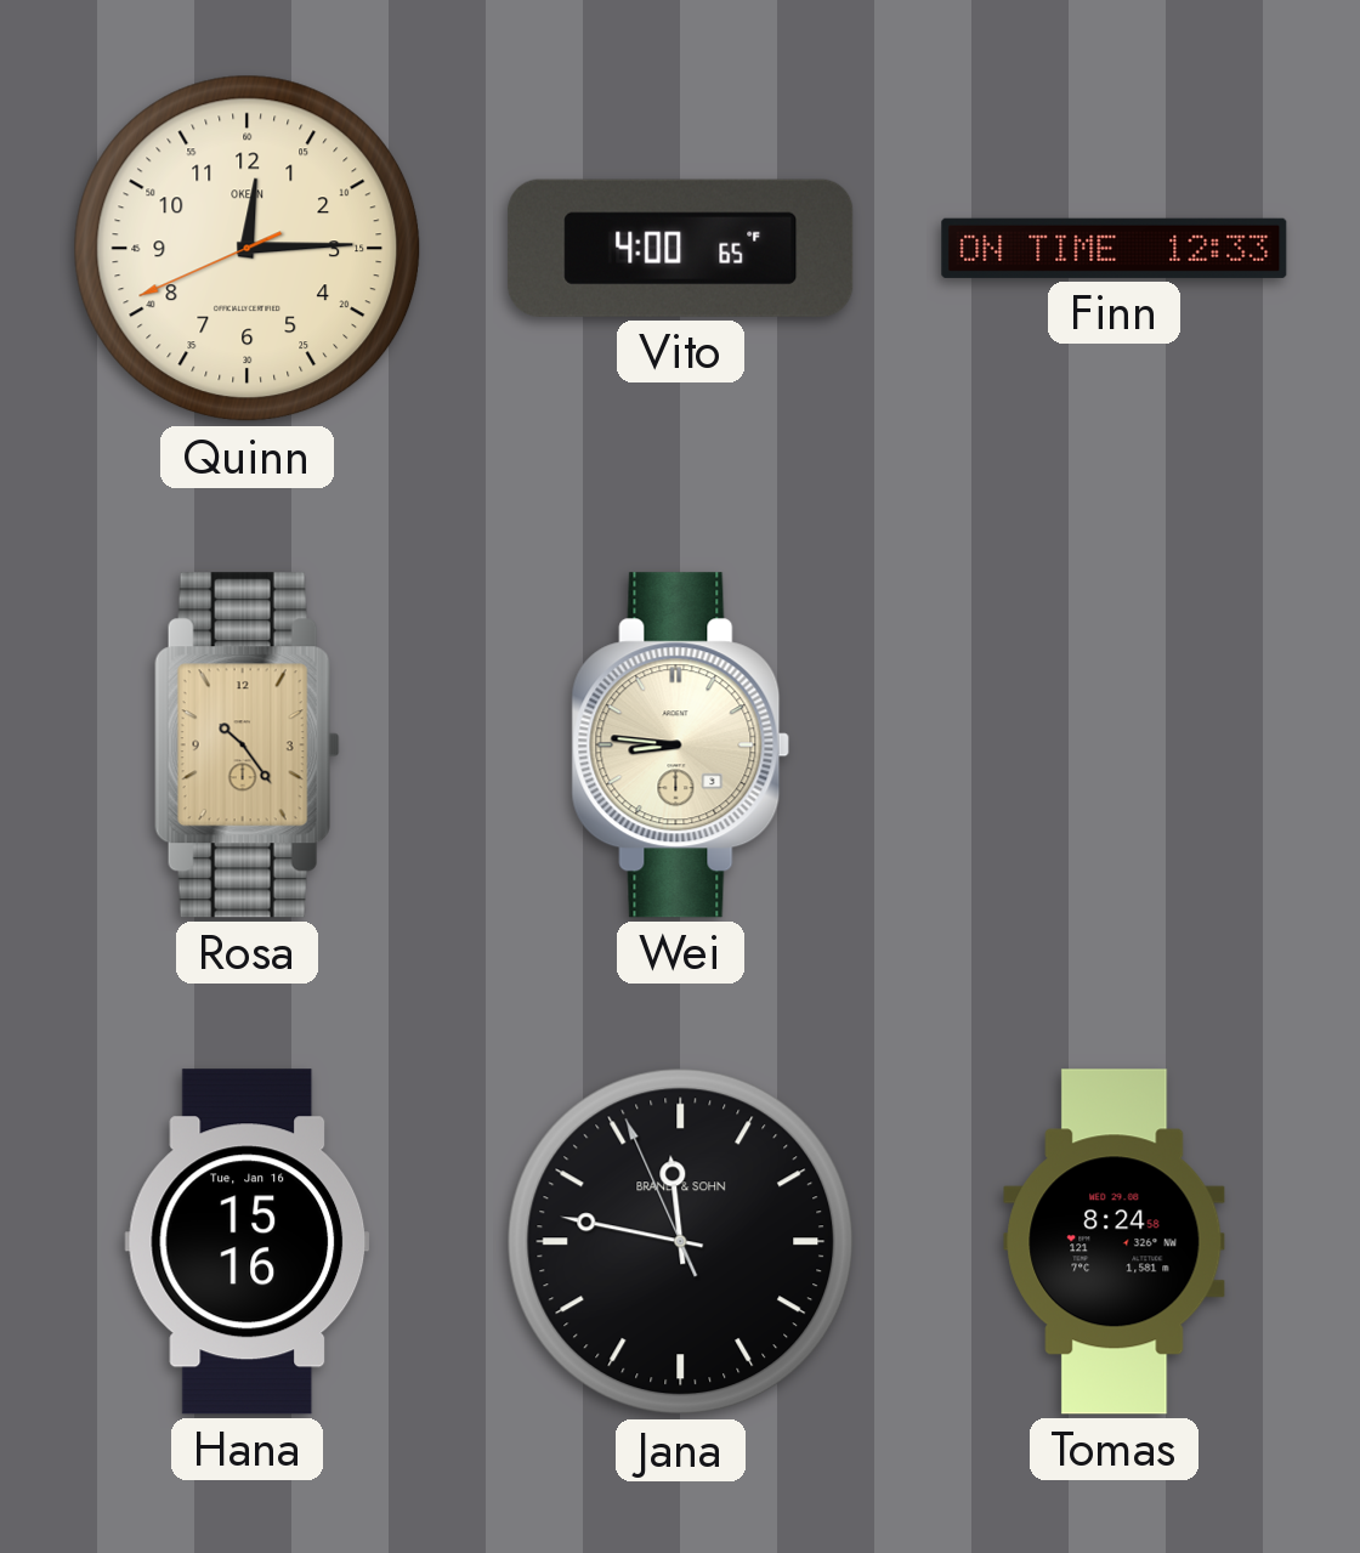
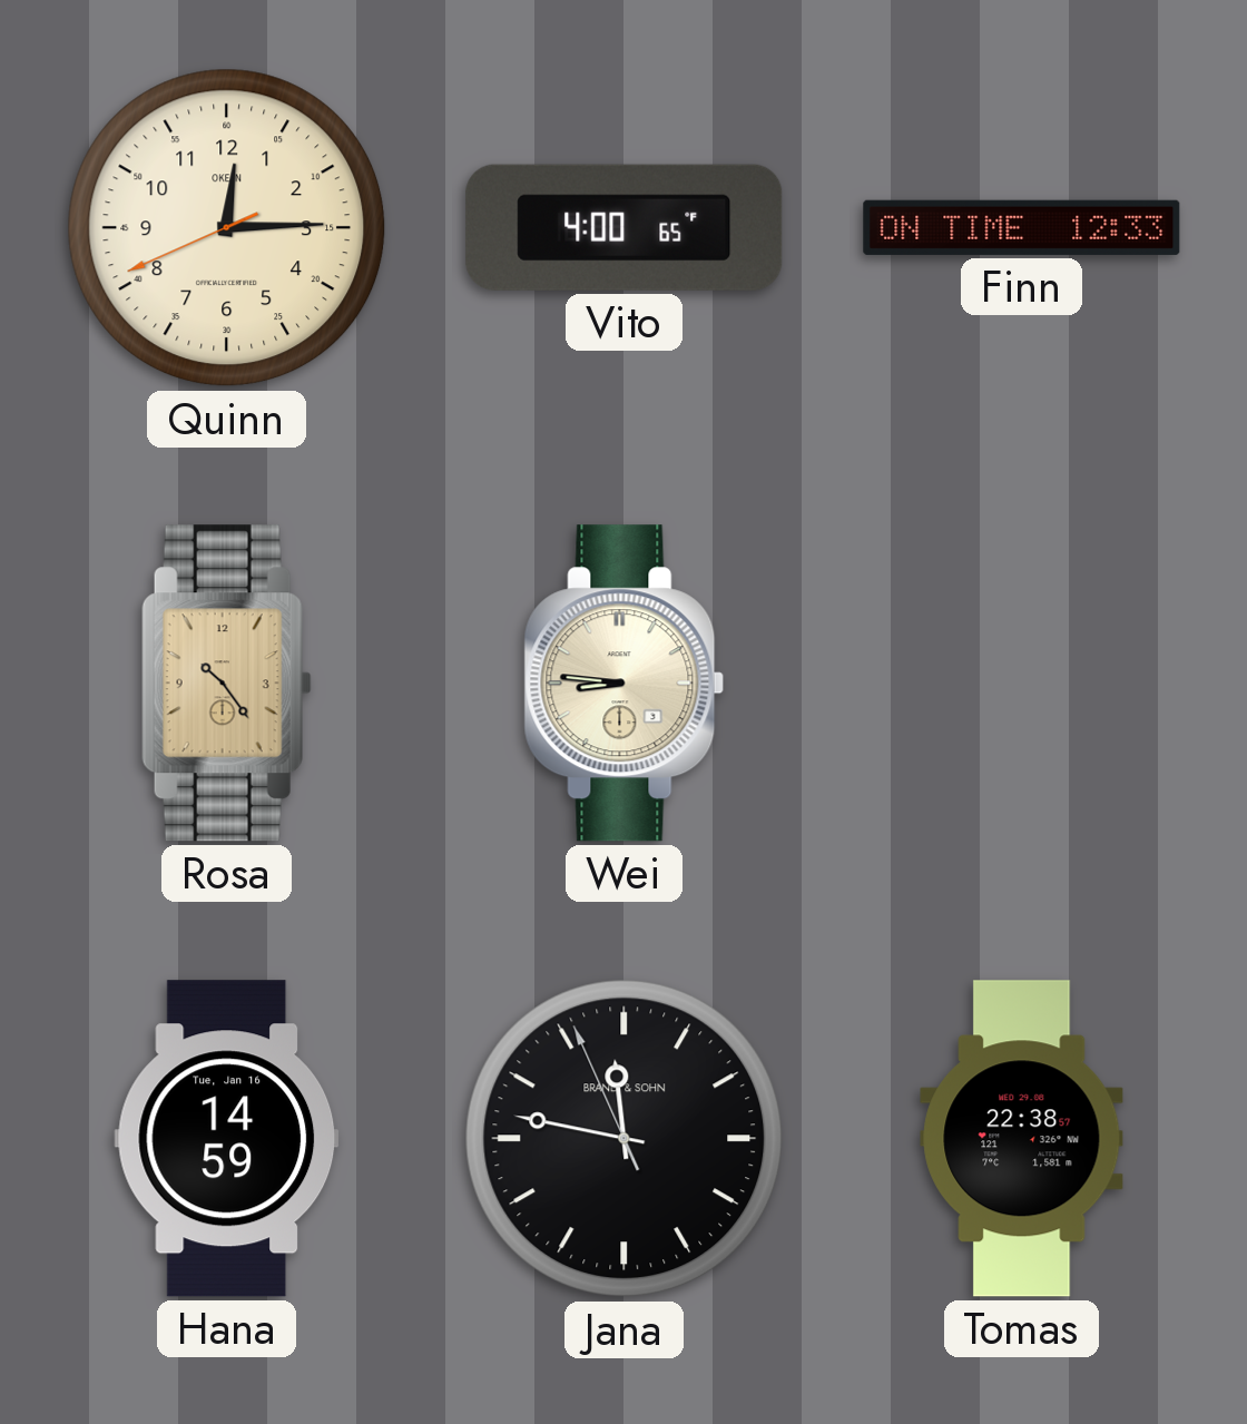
Hana: 15:16 -> 14:59 (227, 1139)
Tomas: 8:24 -> 22:38 (1022, 1139)
